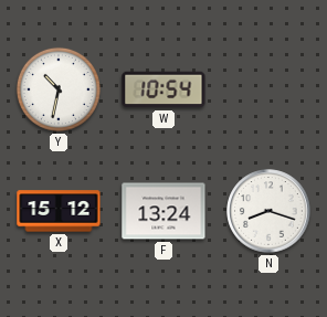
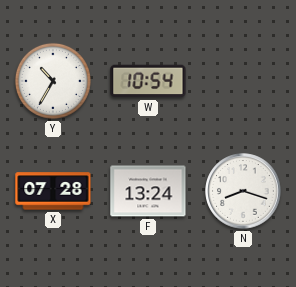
Y: 10:32 -> 10:35 (53, 81)
X: 15:12 -> 07:28 (53, 191)
